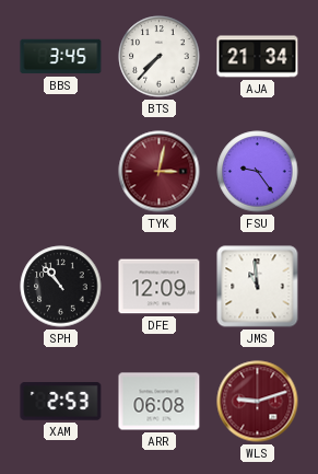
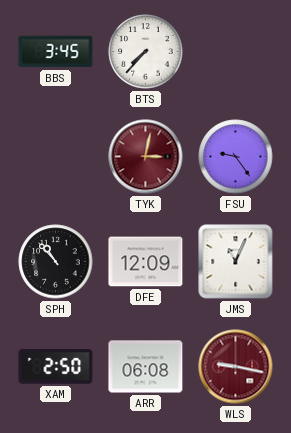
AJA: 21:34 -> none (258, 57)
JMS: 10:59 -> 11:04 (236, 262)
XAM: 2:53 -> 2:50 (56, 367)
WLS: 9:12 -> 9:17 (236, 367)
